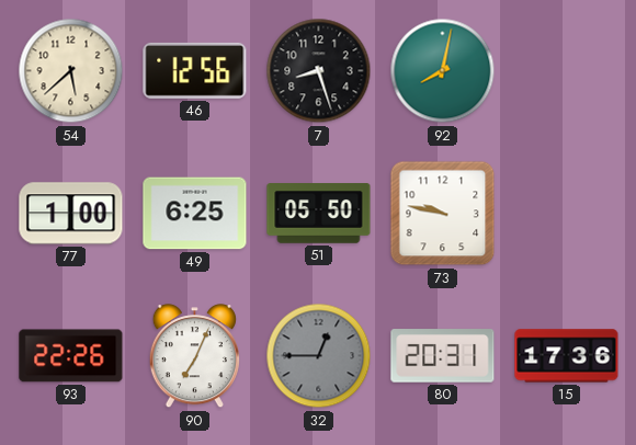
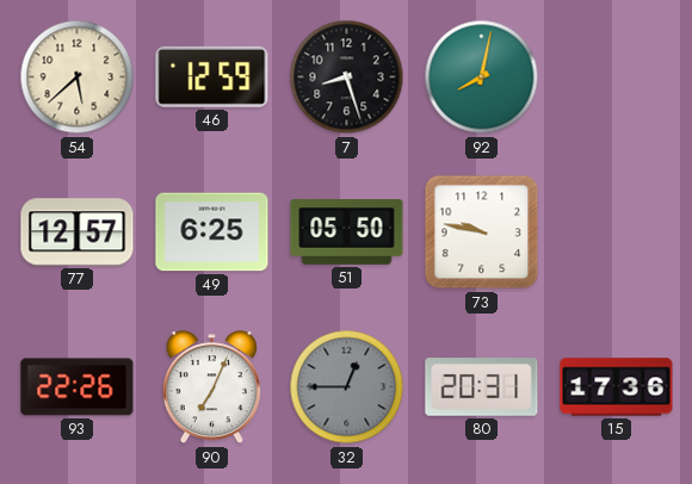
46: 12:56 -> 12:59 (212, 76)
77: 1:00 -> 12:57 (78, 232)
